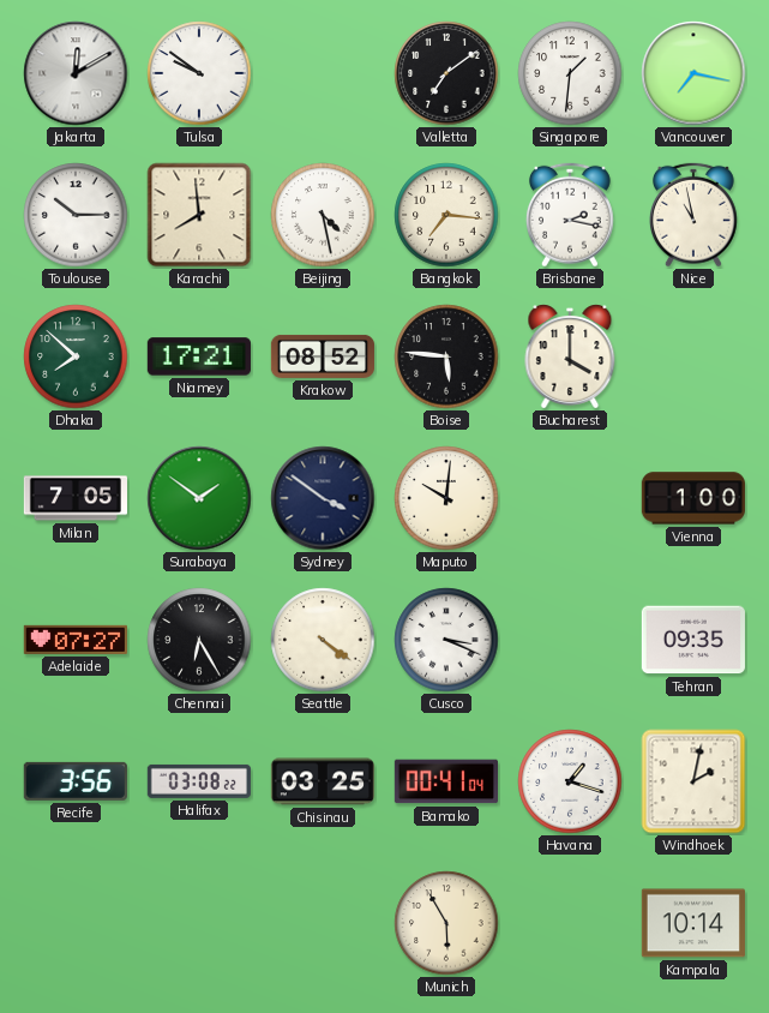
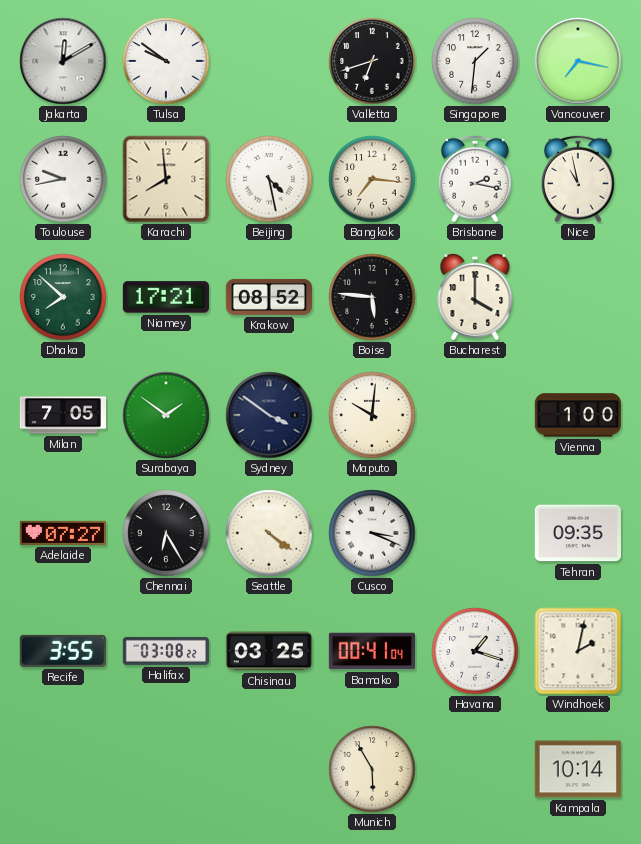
Valletta: 7:09 -> 6:42 (372, 61)
Toulouse: 10:15 -> 9:43 (63, 179)
Recife: 3:56 -> 3:55 (63, 651)
